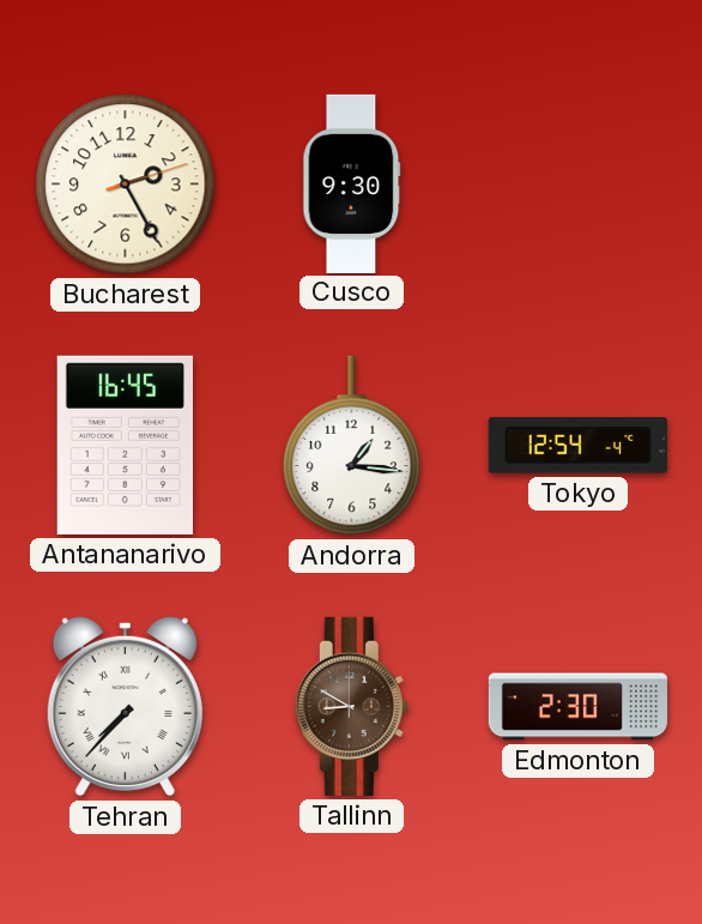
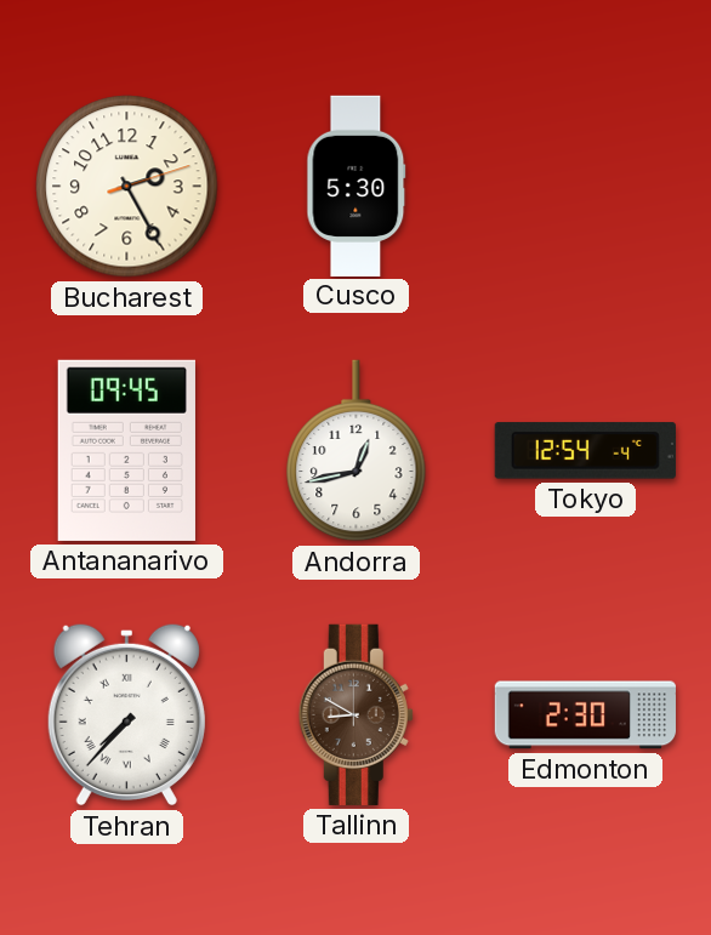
Cusco: 9:30 -> 5:30 (357, 186)
Antananarivo: 16:45 -> 09:45 (126, 450)
Andorra: 1:16 -> 12:43 (357, 451)
